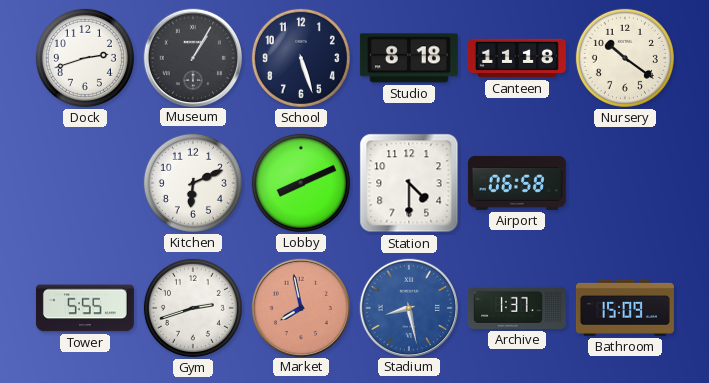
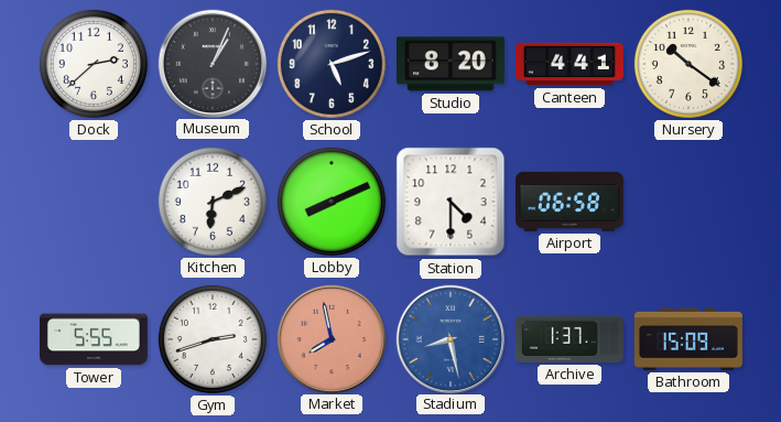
Dock: 2:42 -> 2:38 (94, 64)
Museum: 1:05 -> 1:04 (211, 63)
School: 5:27 -> 5:12 (332, 64)
Studio: 8:18 -> 8:20 (451, 64)
Canteen: 11:18 -> 4:41 (570, 64)
